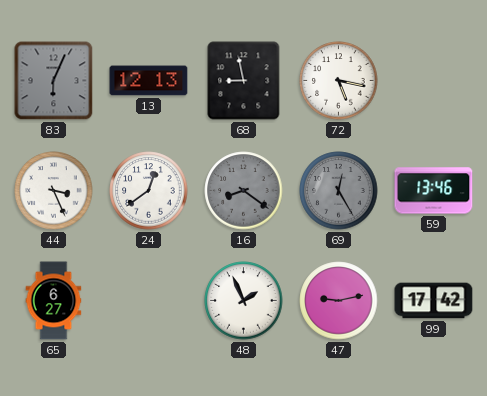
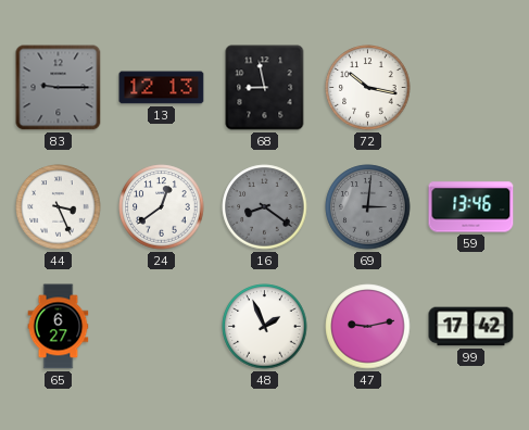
83: 6:04 -> 9:15 (59, 88)
72: 5:17 -> 10:17 (368, 88)
69: 12:25 -> 3:01 (368, 207)
